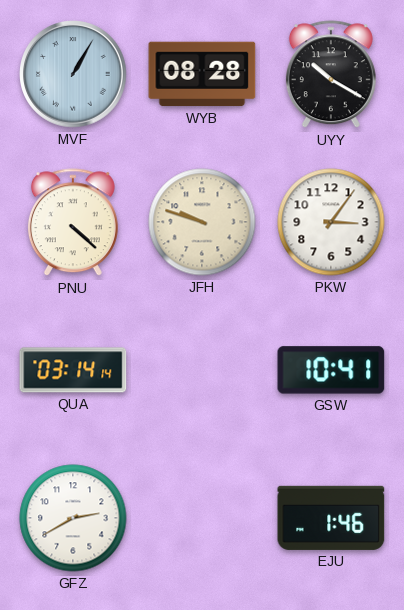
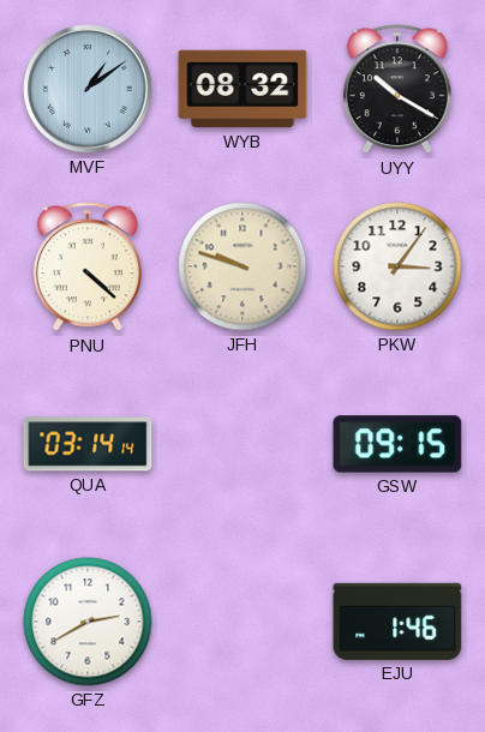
MVF: 1:05 -> 1:09 (88, 89)
WYB: 08:28 -> 08:32 (242, 89)
GSW: 10:41 -> 09:15 (397, 444)
